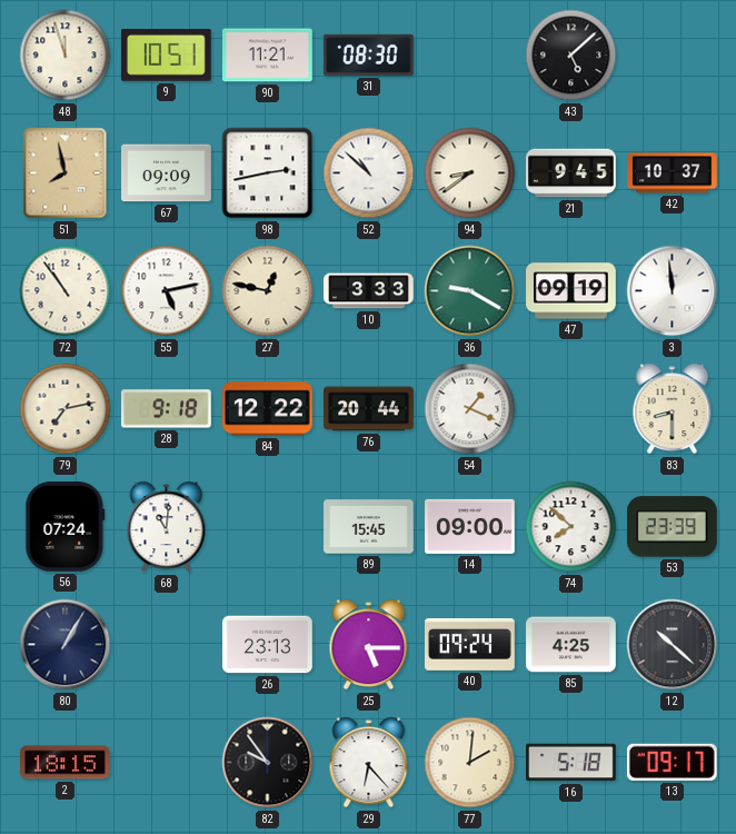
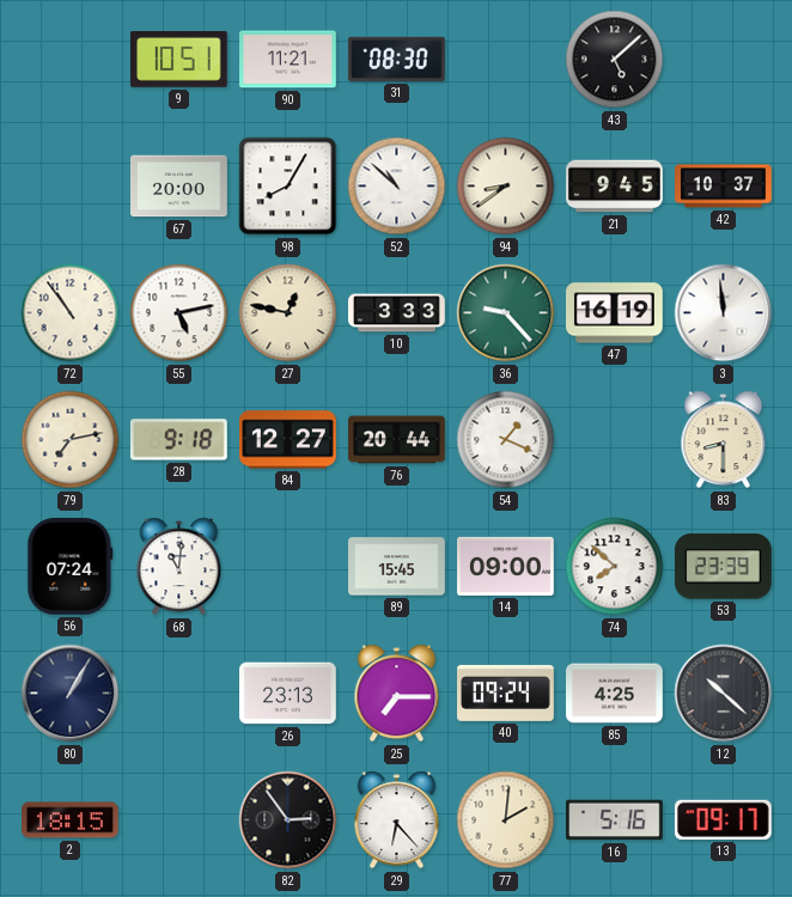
48: 11:57 -> none (66, 56)
51: 7:58 -> none (66, 173)
67: 09:09 -> 20:00 (179, 187)
98: 2:43 -> 8:05 (288, 187)
36: 9:20 -> 9:23 (506, 313)
47: 09:19 -> 16:19 (615, 313)
84: 12:22 -> 12:27 (288, 440)
25: 5:15 -> 7:15 (397, 694)
82: 9:54 -> 2:54 (288, 820)
16: 5:18 -> 5:16 (615, 820)
